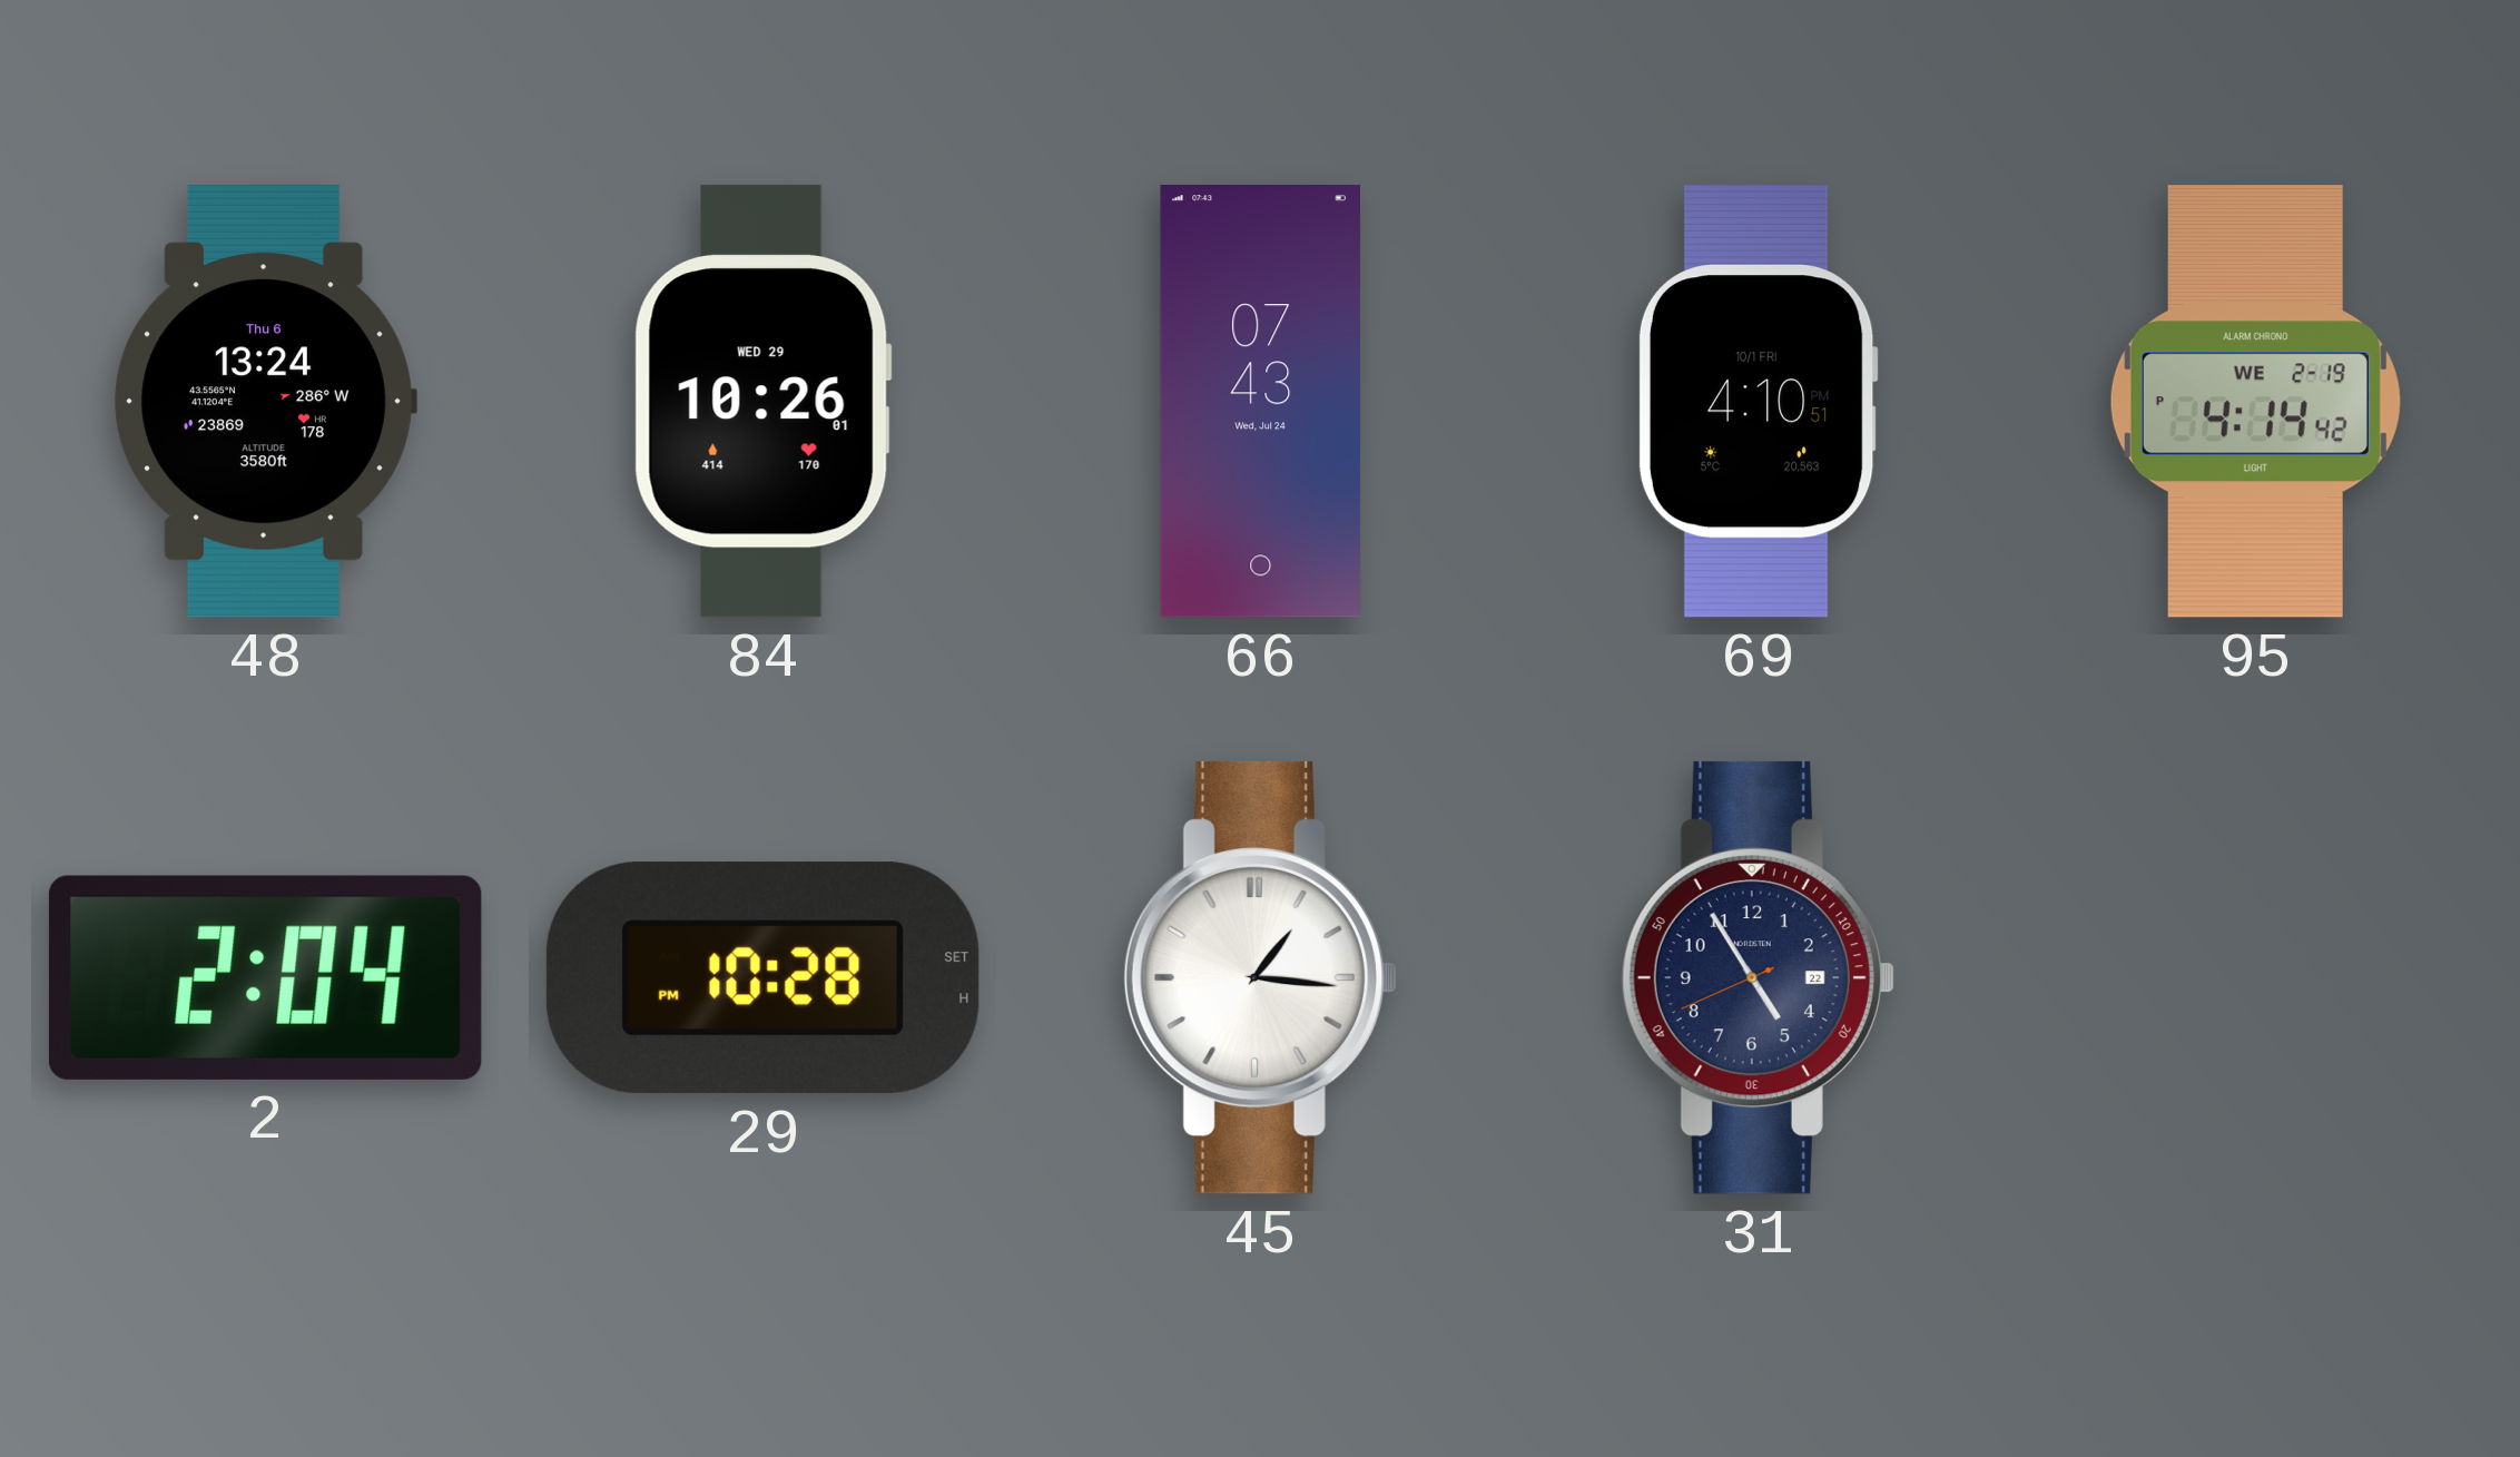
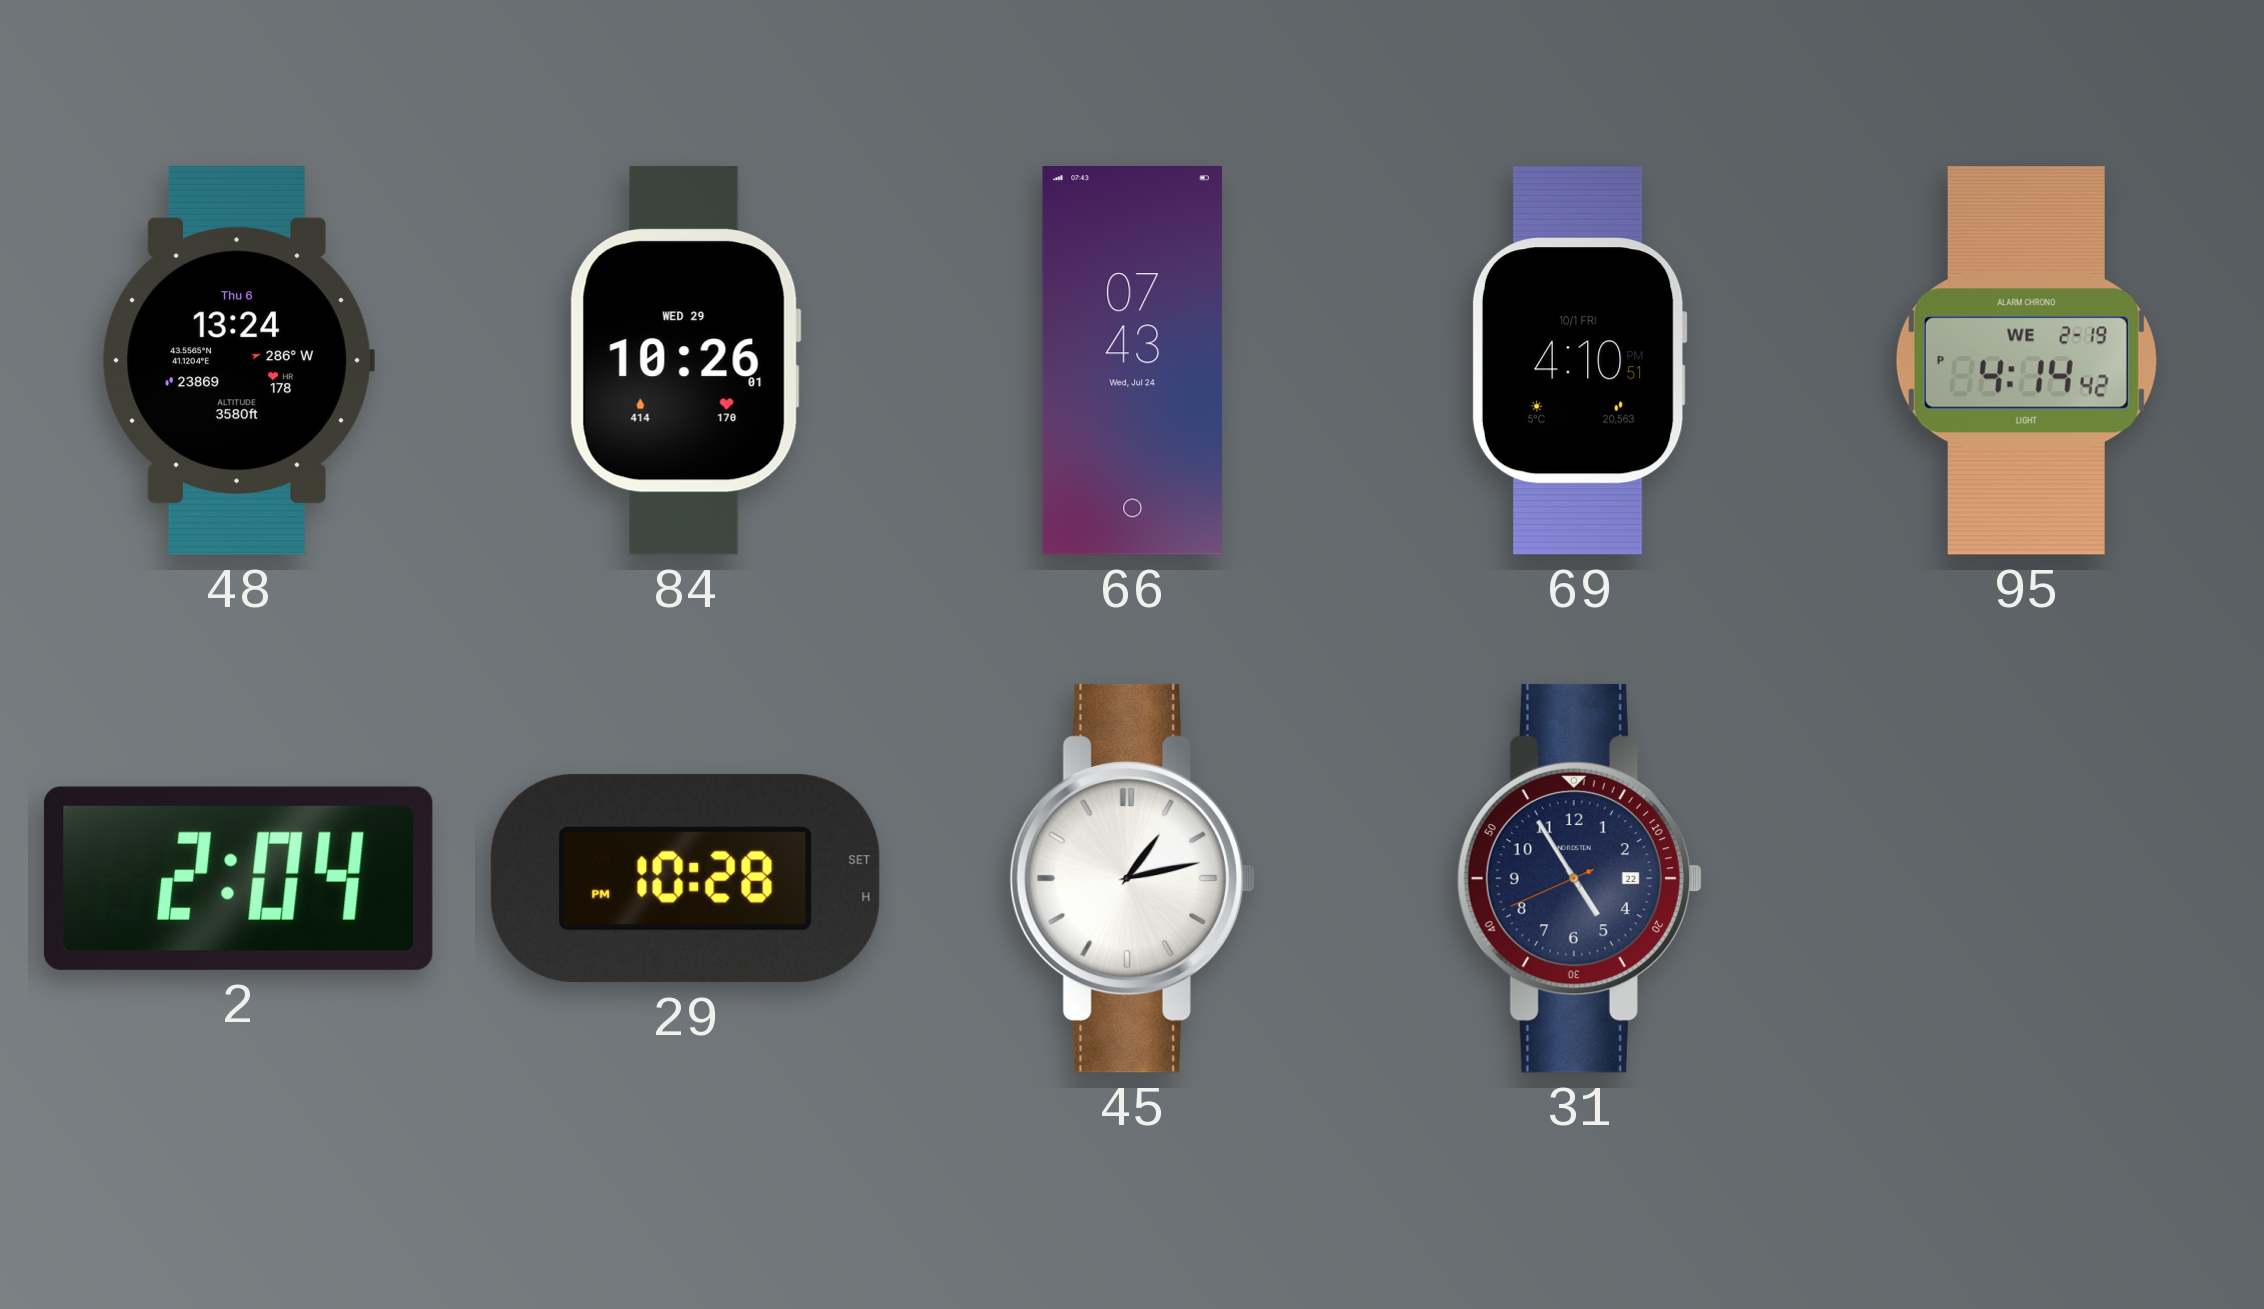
45: 1:16 -> 1:13 (1132, 878)
